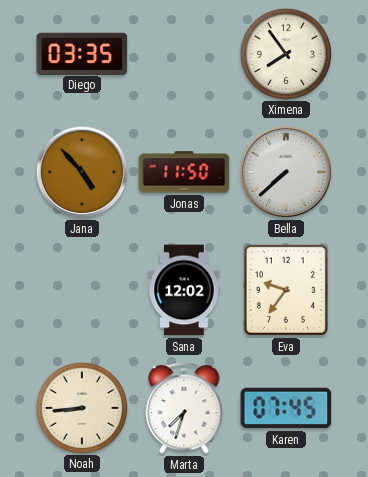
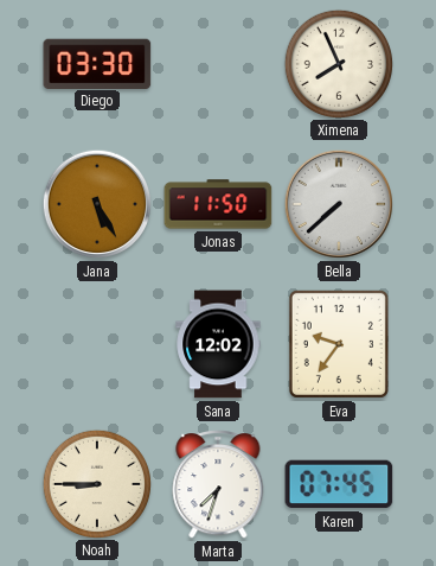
Diego: 03:35 -> 03:30 (97, 63)
Ximena: 7:54 -> 7:56 (338, 63)
Jana: 4:53 -> 5:25 (97, 204)
Noah: 8:44 -> 8:45 (96, 483)
